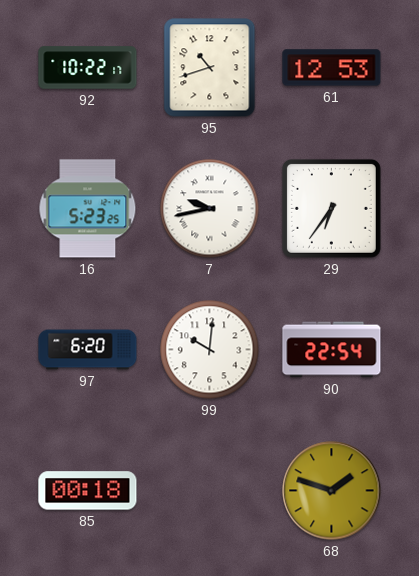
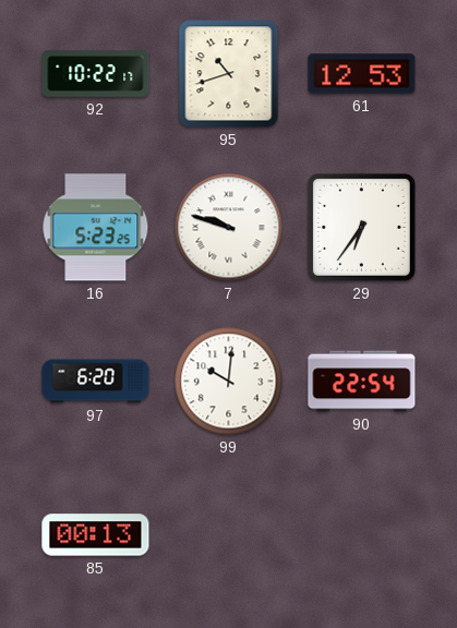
7: 9:43 -> 9:48 (229, 228)
85: 00:18 -> 00:13 (96, 535)
68: 1:48 -> none (332, 491)
